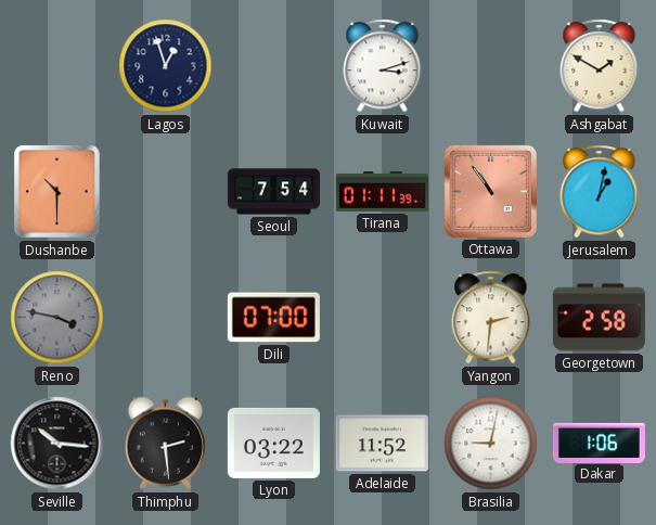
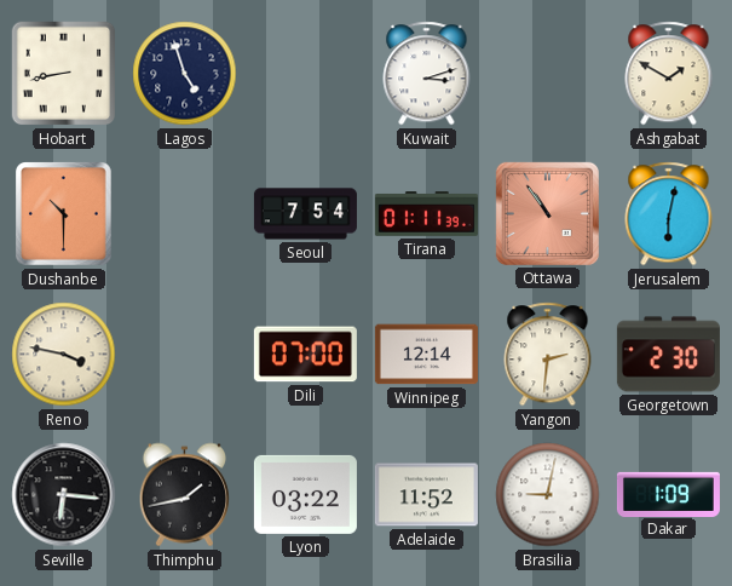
Hobart: none -> 8:43 (64, 74)
Lagos: 12:57 -> 4:57 (185, 74)
Jerusalem: 1:02 -> 6:02 (669, 214)
Reno dial: grey -> cream (64, 355)
Winnipeg: none -> 12:14 (426, 355)
Georgetown: 2:58 -> 2:30 (668, 355)
Seville: 10:16 -> 6:16 (64, 495)
Thimphu: 2:29 -> 1:43 (185, 495)
Dakar: 1:06 -> 1:09 (668, 494)
